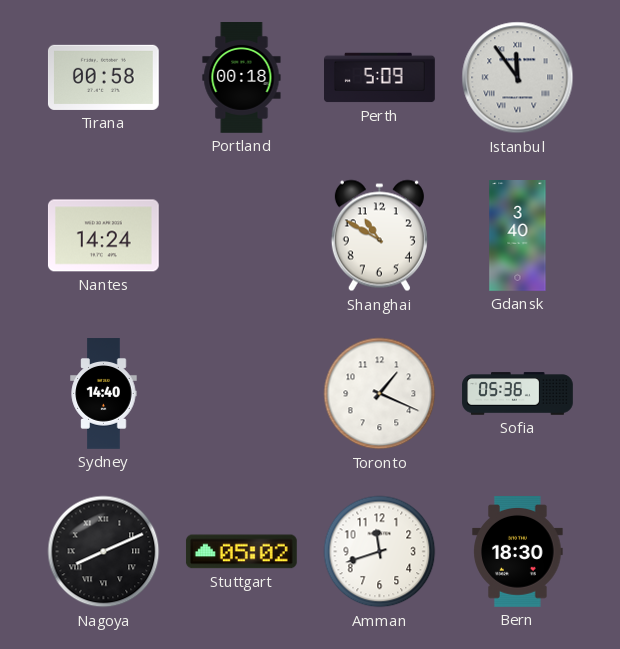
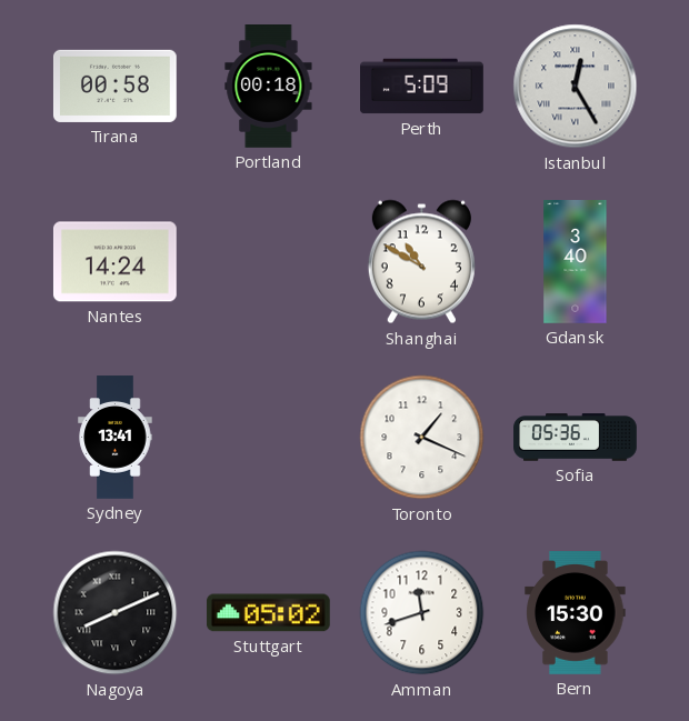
Istanbul: 11:54 -> 12:25 (576, 87)
Sydney: 14:40 -> 13:41 (116, 438)
Bern: 18:30 -> 15:30 (576, 613)
